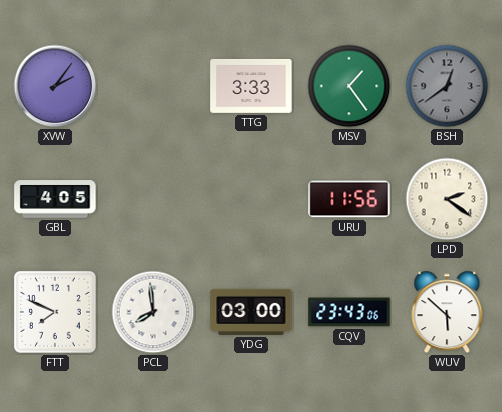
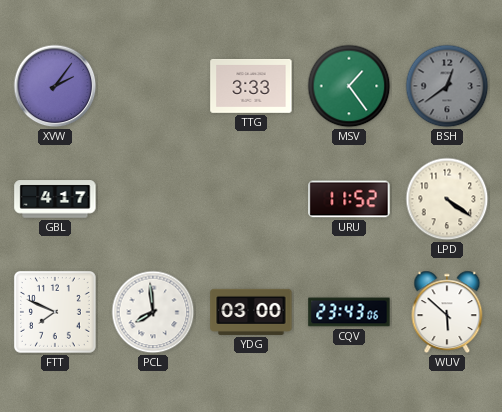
GBL: 4:05 -> 4:17 (55, 199)
URU: 11:56 -> 11:52 (349, 199)
LPD: 2:21 -> 4:21 (447, 199)
